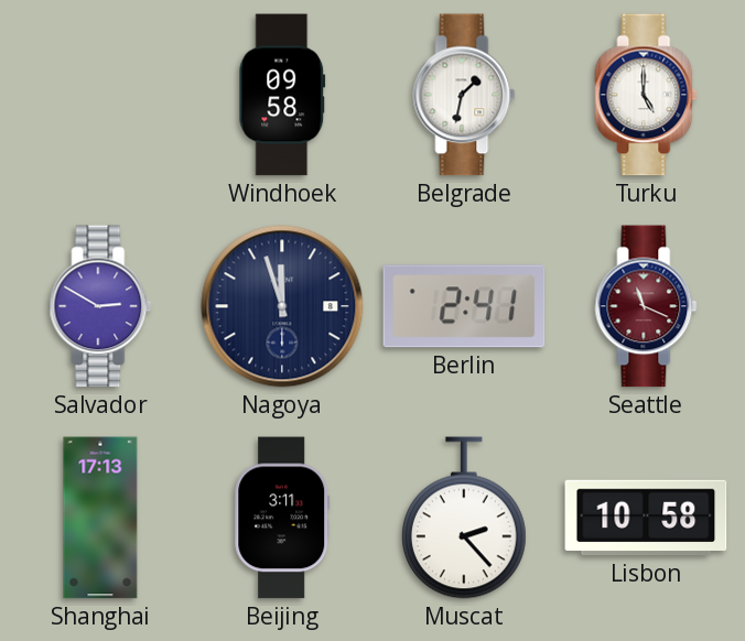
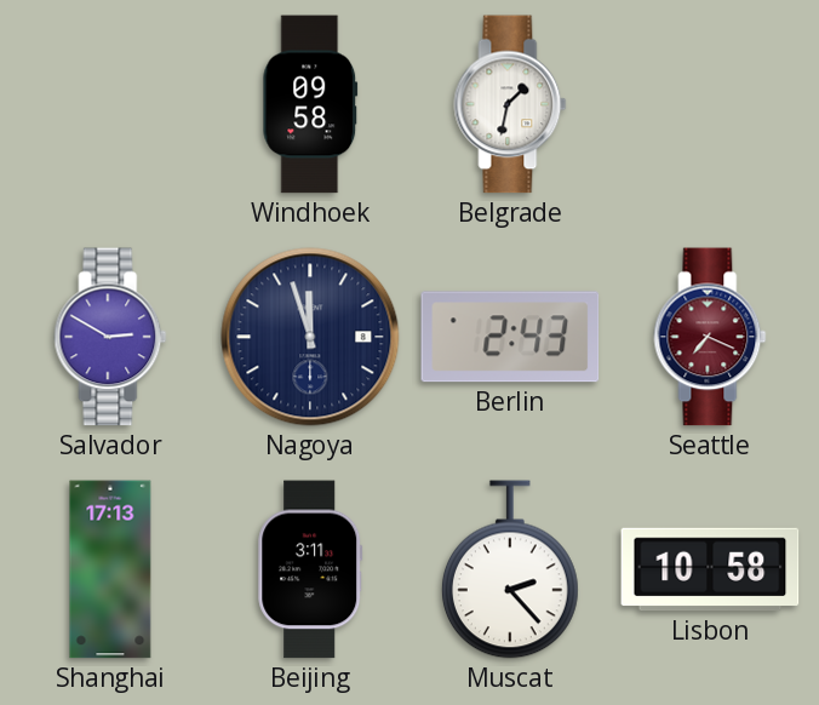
Turku: 5:00 -> none (646, 95)
Berlin: 2:41 -> 2:43 (510, 337)
Seattle: 11:19 -> 7:19 (710, 337)
